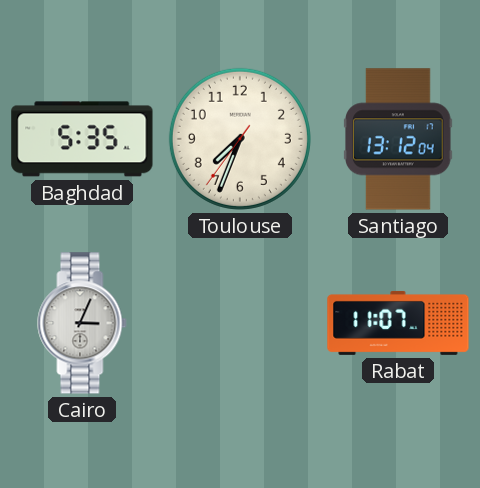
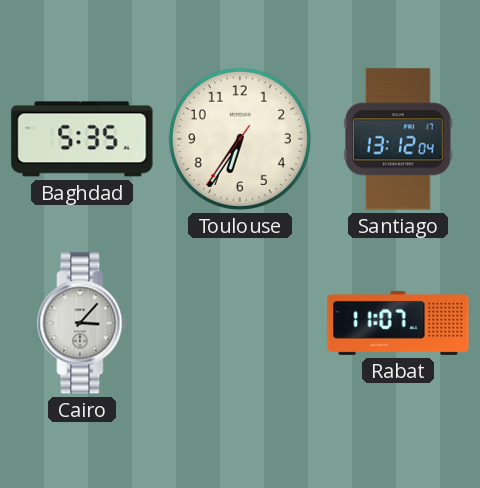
Toulouse: 7:33 -> 6:35 (240, 139)
Cairo: 3:04 -> 3:07 (82, 323)
